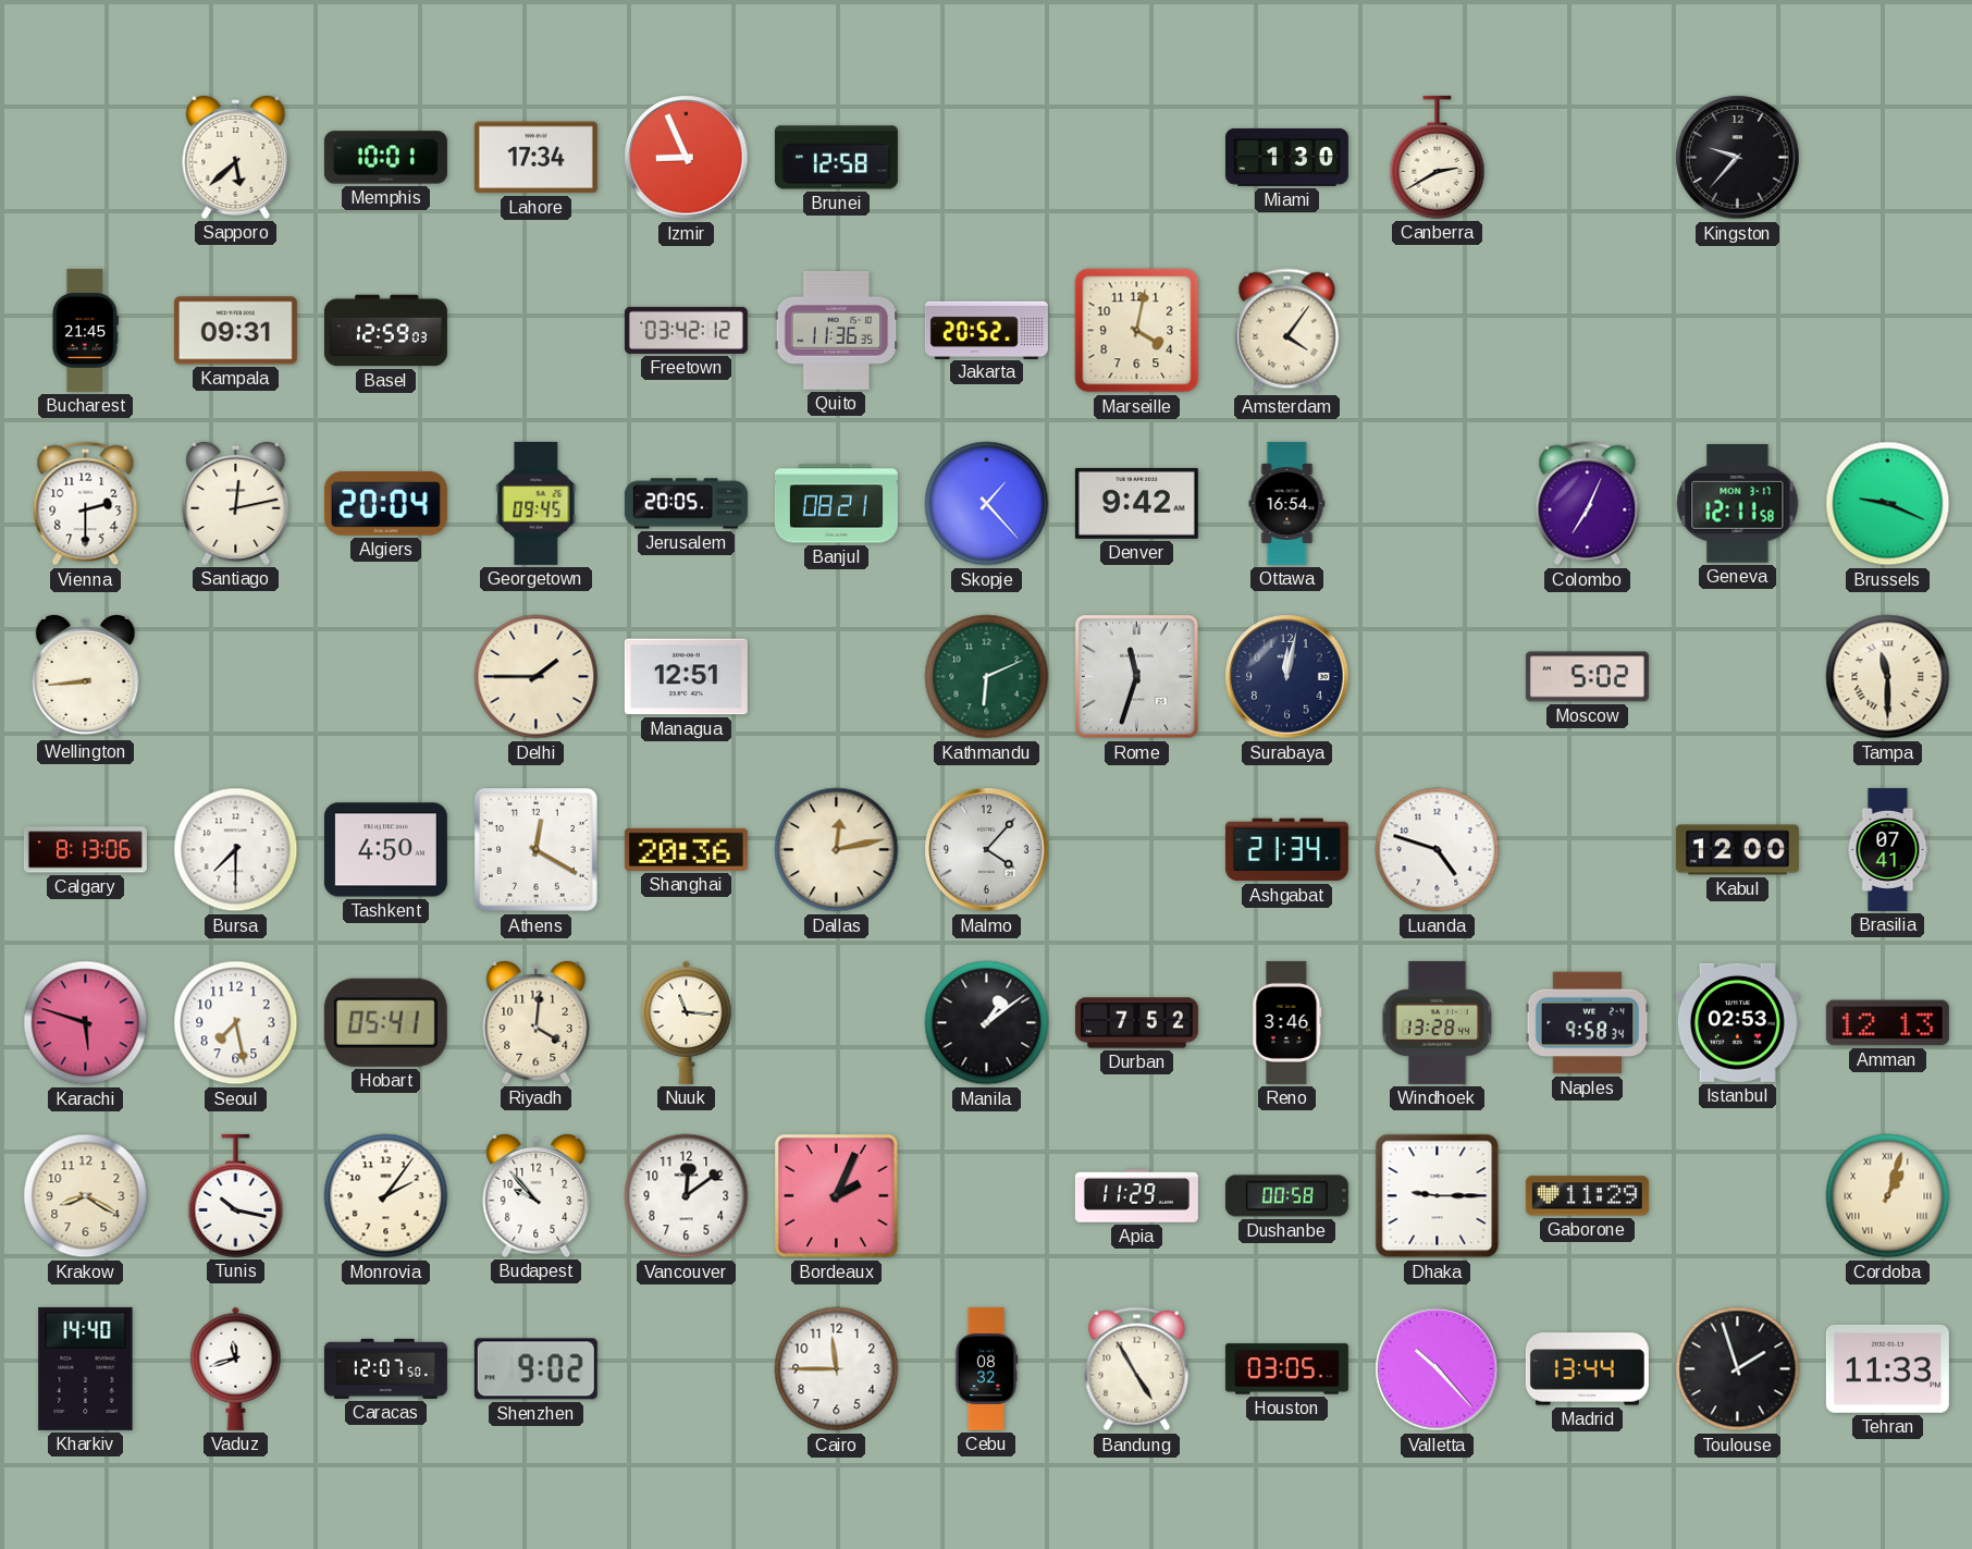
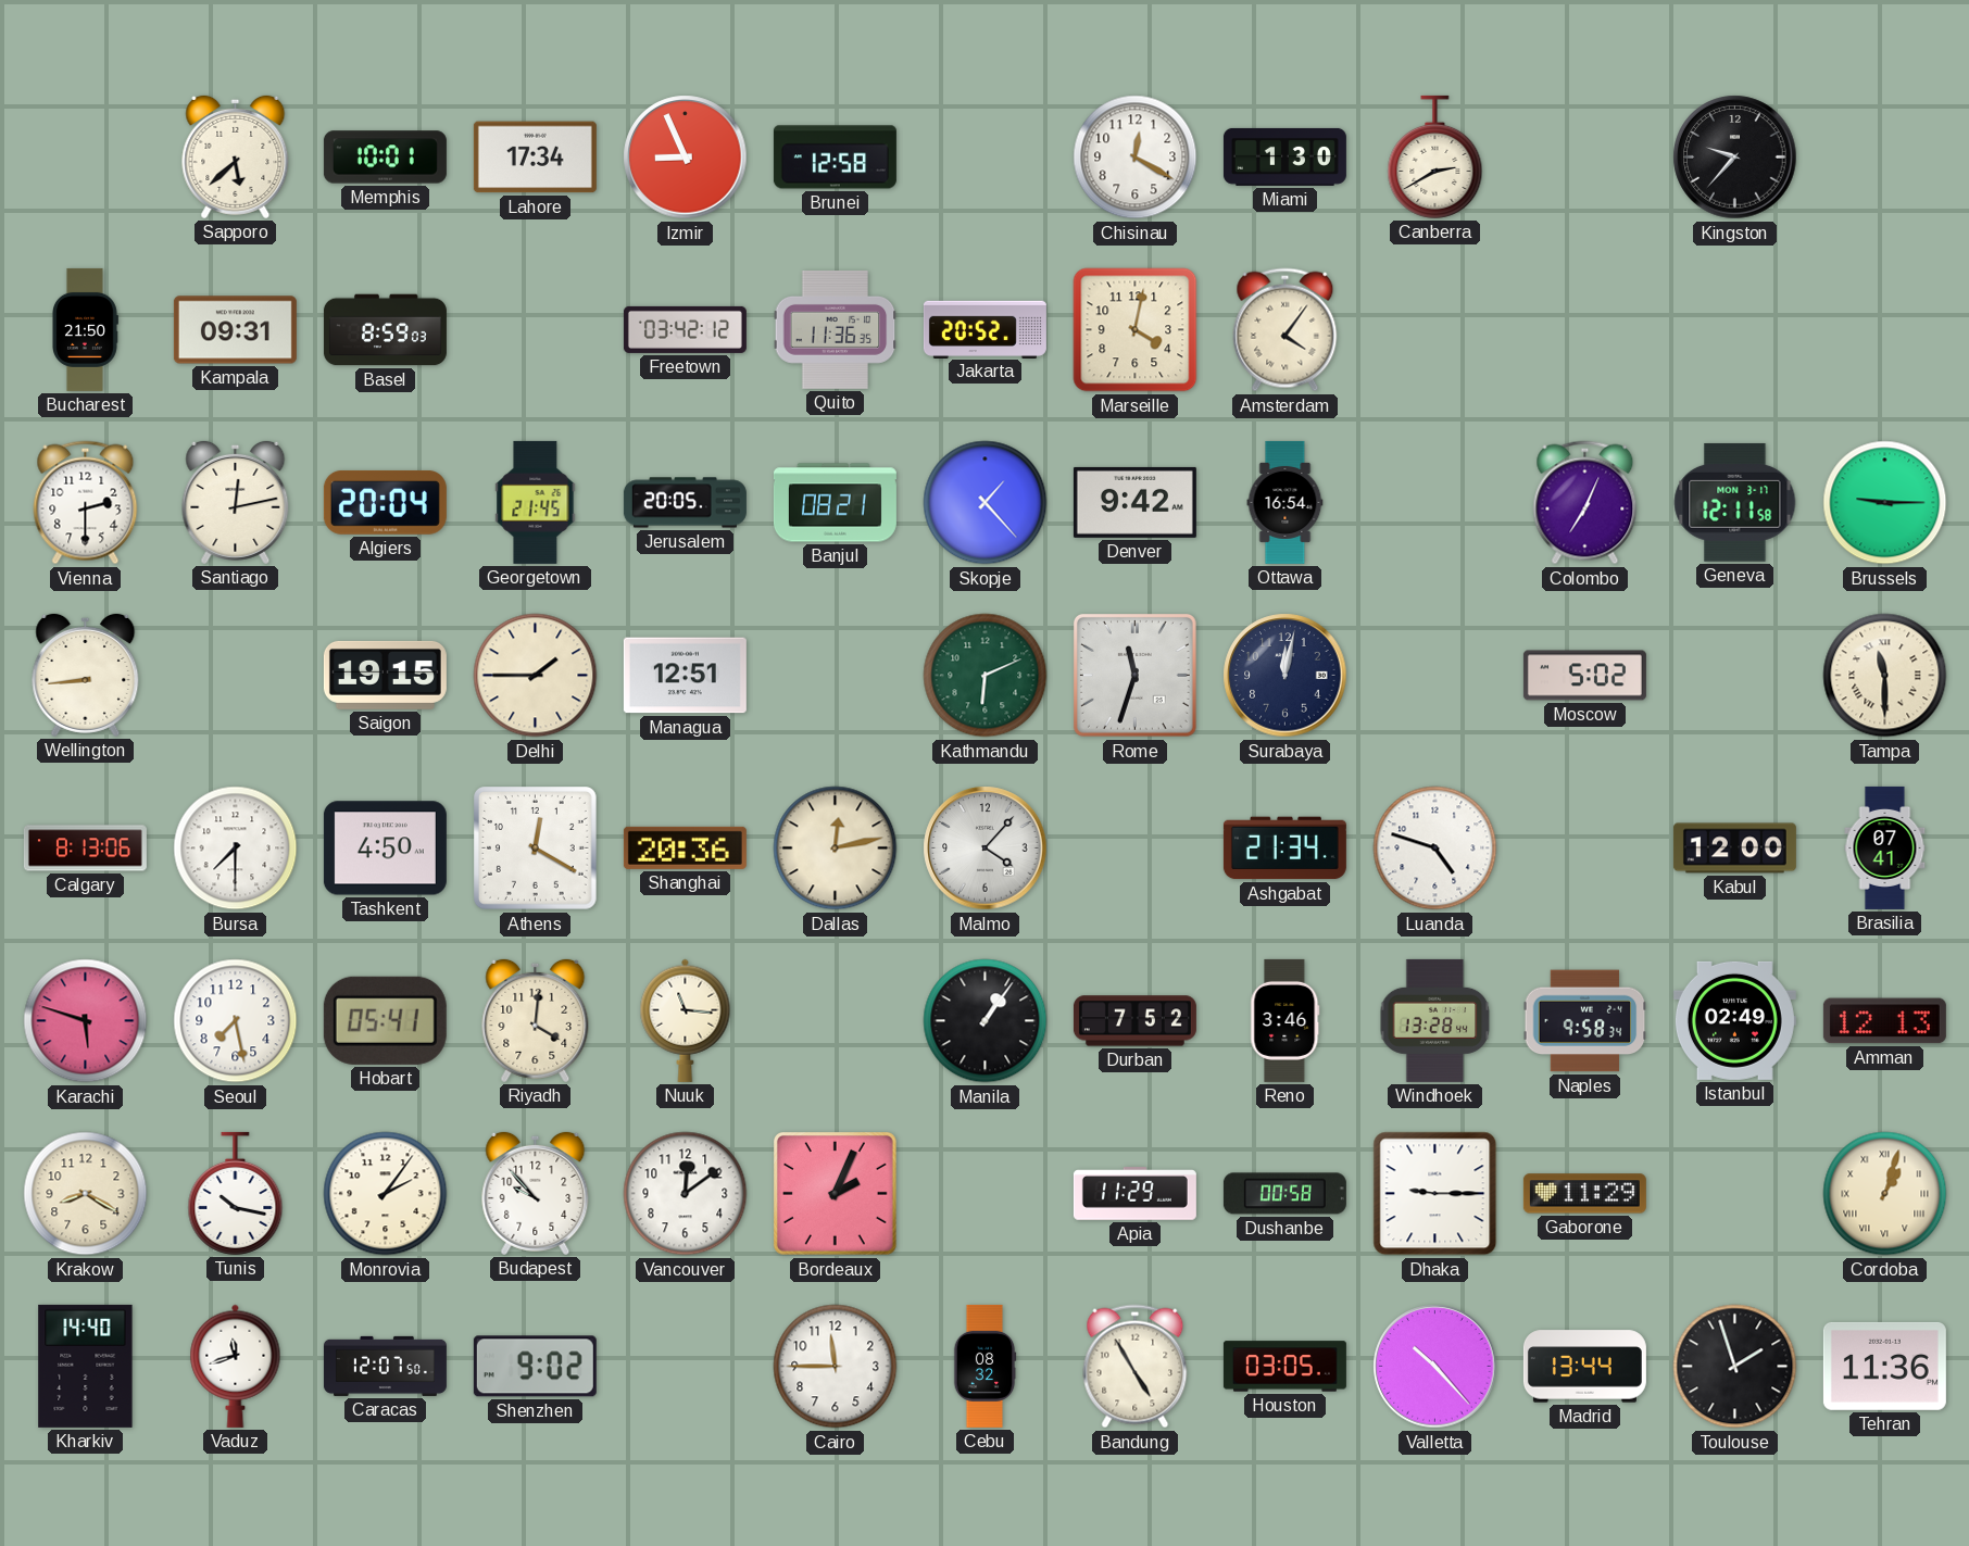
Chisinau: none -> 12:20 (1136, 158)
Bucharest: 21:45 -> 21:50 (86, 329)
Basel: 12:59 -> 8:59 (385, 330)
Georgetown: 09:45 -> 21:45 (536, 502)
Brussels: 9:19 -> 9:15 (1885, 503)
Saigon: none -> 19:15 (385, 675)
Manila: 1:09 -> 1:06 (986, 1021)
Istanbul: 02:53 -> 02:49 (1734, 1020)
Tehran: 11:33 -> 11:36 (1884, 1366)
